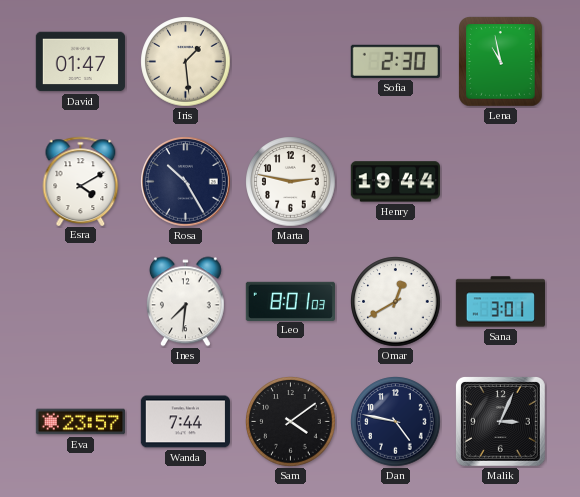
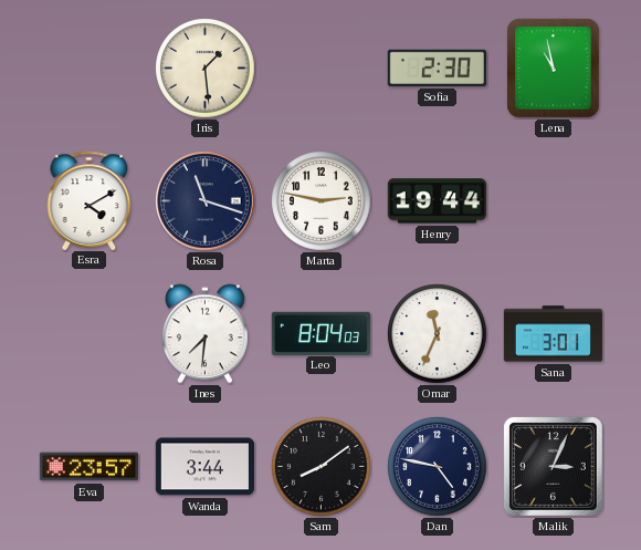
David: 01:47 -> none (80, 62)
Rosa: 10:25 -> 11:18 (206, 201)
Leo: 8:01 -> 8:04 (320, 333)
Omar: 12:40 -> 11:34 (438, 334)
Wanda: 7:44 -> 3:44 (204, 467)
Sam: 4:09 -> 8:09 (322, 467)
